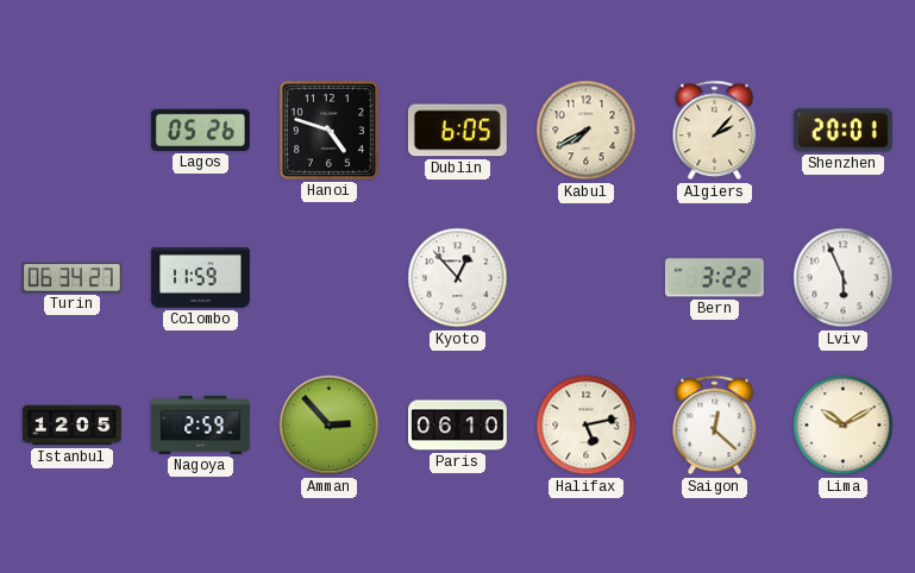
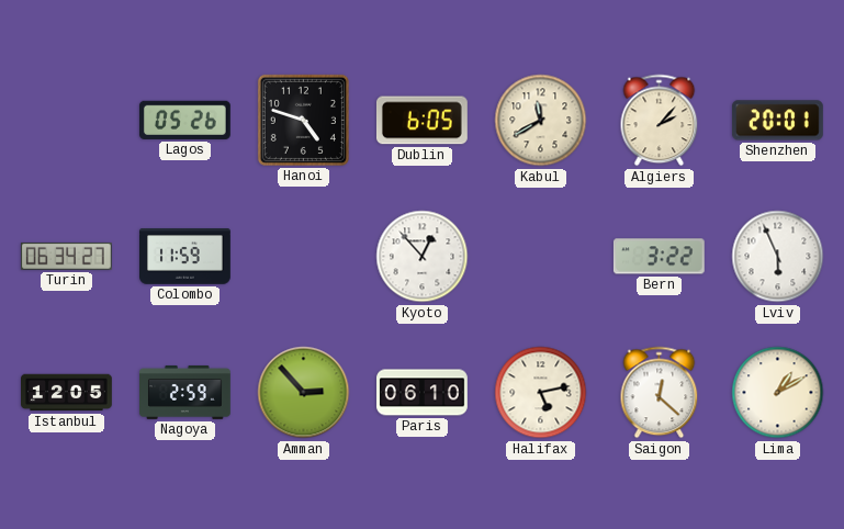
Kabul: 7:40 -> 11:40 (541, 121)
Lima: 10:10 -> 1:10 (778, 393)
